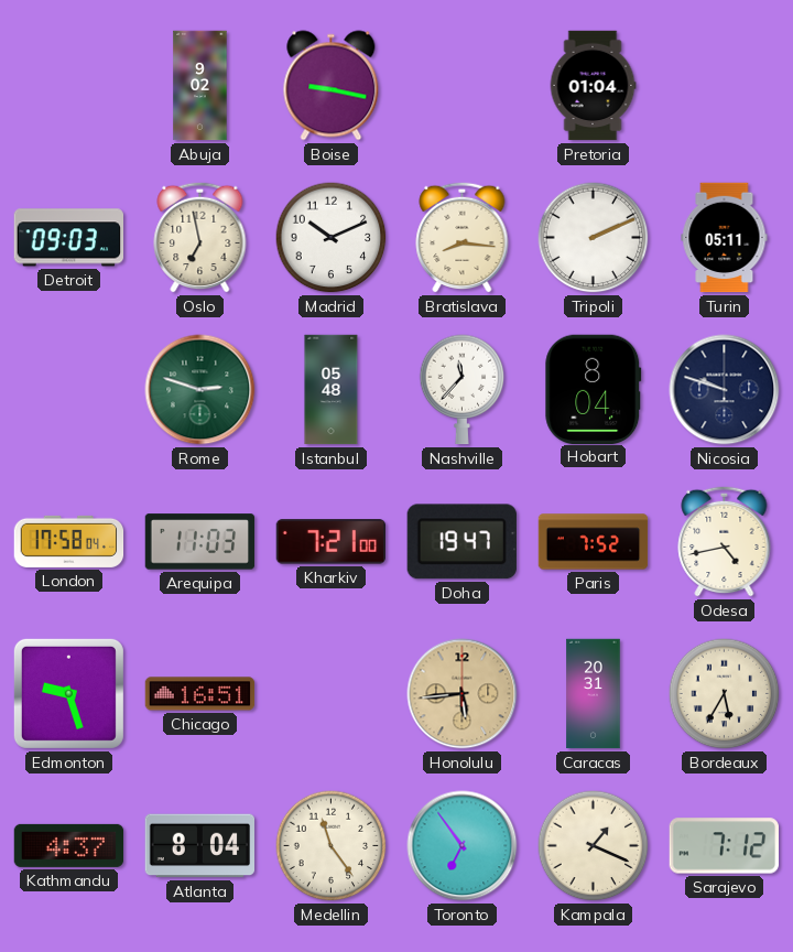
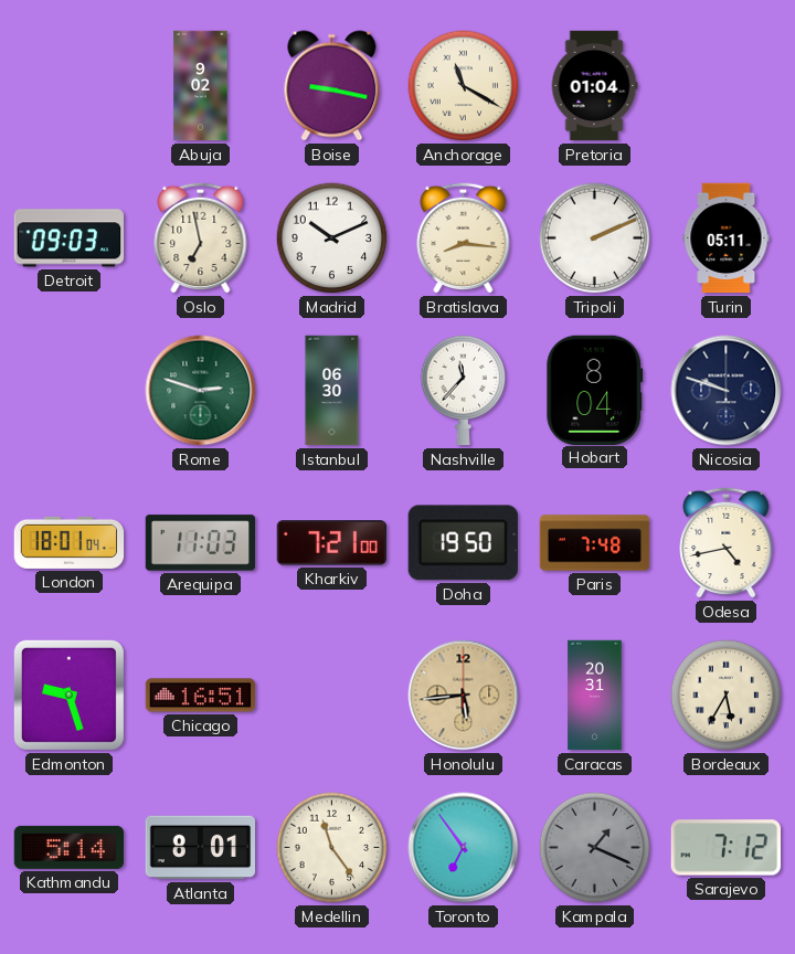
Anchorage: none -> 11:20 (464, 86)
Istanbul: 05:48 -> 06:30 (332, 391)
London: 17:58 -> 18:01 (70, 542)
Doha: 19:47 -> 19:50 (463, 543)
Paris: 7:52 -> 7:48 (595, 543)
Kathmandu: 4:37 -> 5:14 (70, 847)
Atlanta: 8:04 -> 8:01 (200, 848)
Kampala dial: cream -> grey (595, 848)
